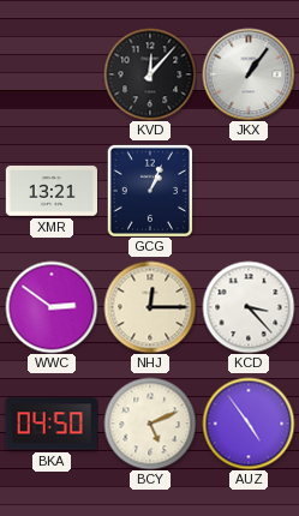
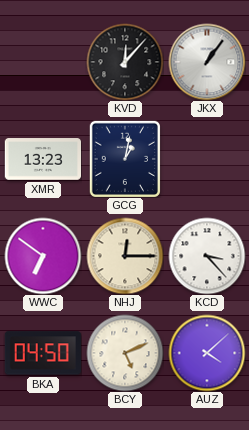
XMR: 13:21 -> 13:23 (42, 159)
GCG: 1:04 -> 1:02 (124, 159)
WWC: 2:51 -> 6:51 (43, 256)
AUZ: 4:54 -> 4:08 (207, 353)
